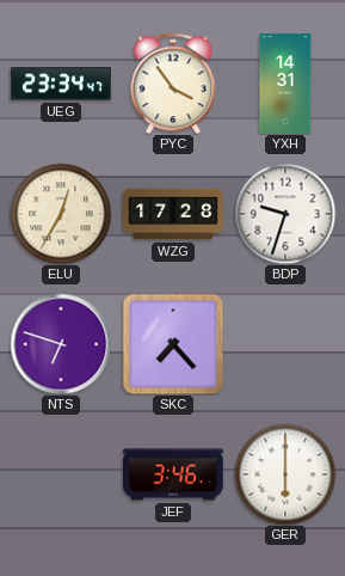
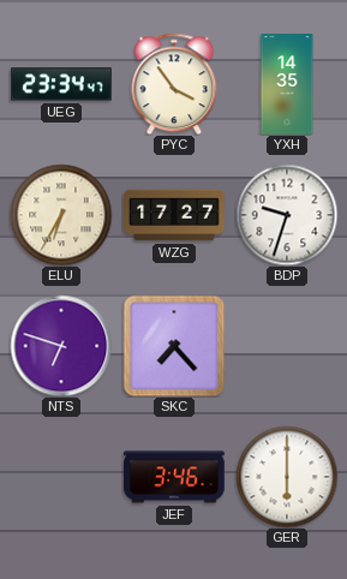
YXH: 14:31 -> 14:35 (287, 84)
ELU: 12:35 -> 6:35 (61, 215)
WZG: 17:28 -> 17:27 (174, 215)
